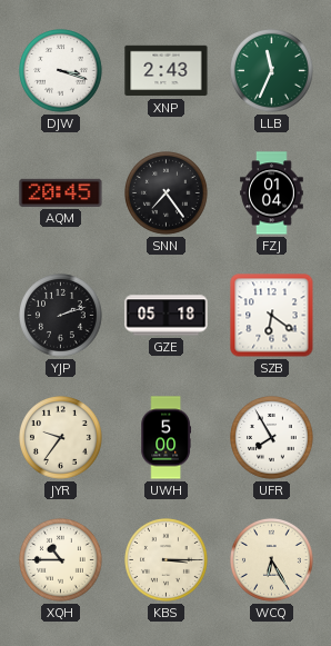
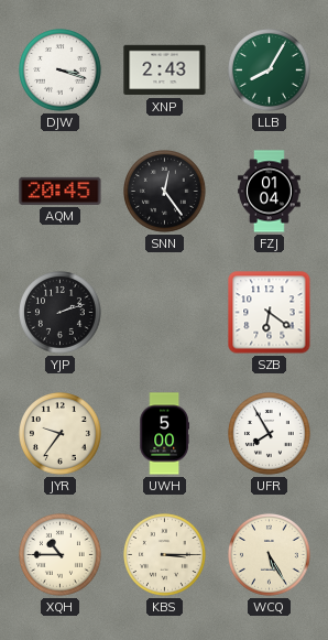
LLB: 11:34 -> 8:05 (270, 70)
SNN: 7:24 -> 12:24 (165, 192)
GZE: 05:18 -> none (167, 316)
WCQ: 6:25 -> 5:25 (270, 555)
